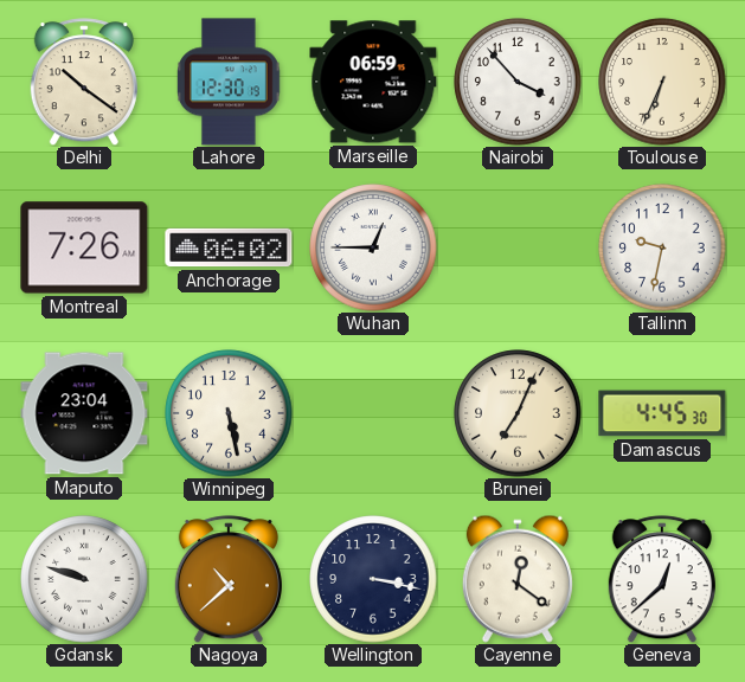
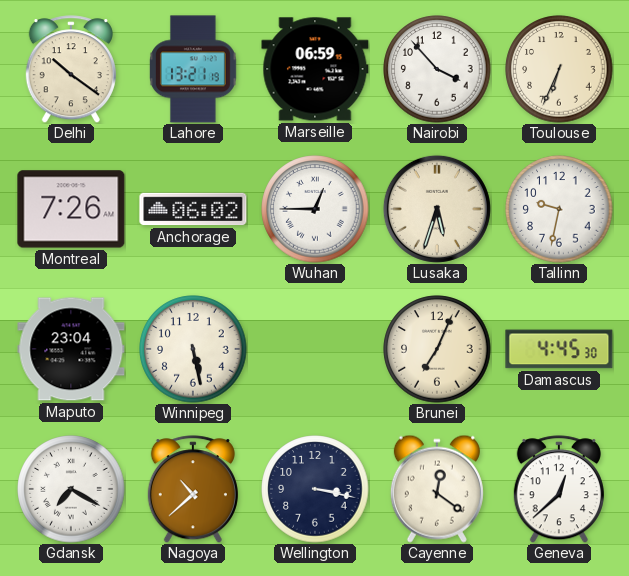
Lahore: 12:30 -> 13:21 (193, 69)
Lusaka: none -> 5:33 (437, 209)
Gdansk: 9:48 -> 7:20 (71, 489)
